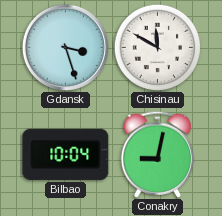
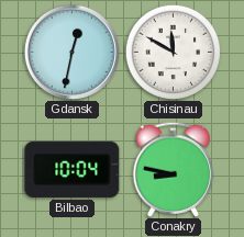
Gdansk: 3:27 -> 12:32 (71, 52)
Conakry: 9:02 -> 8:47 (174, 169)
